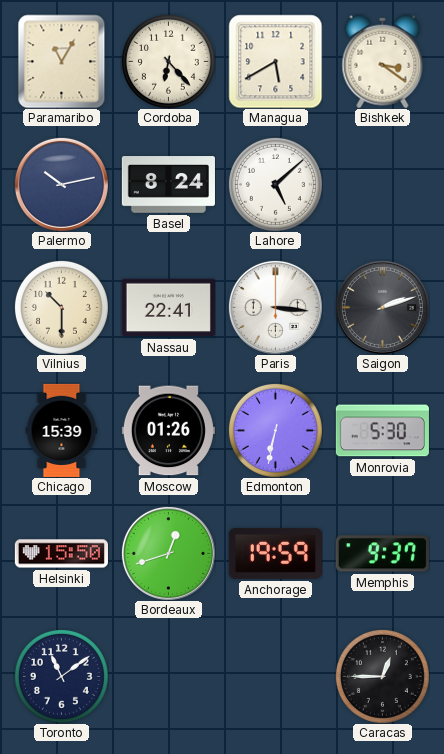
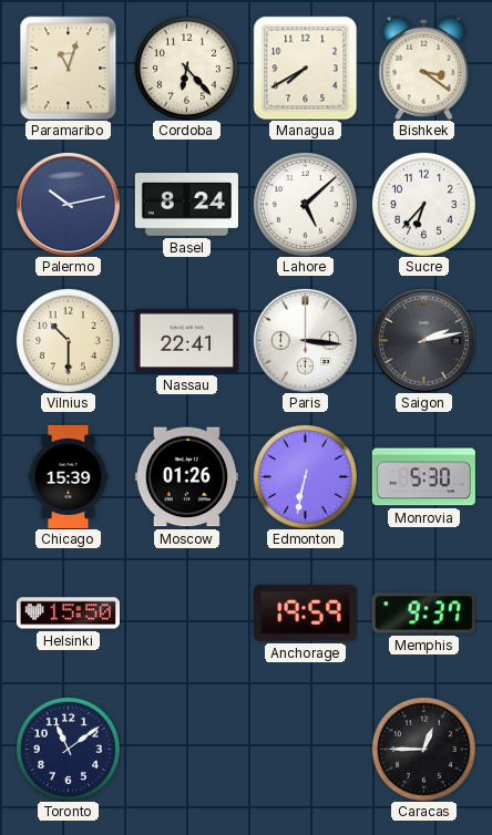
Paramaribo: 11:05 -> 11:03 (69, 68)
Managua: 5:40 -> 7:40 (305, 68)
Sucre: none -> 6:37 (423, 204)
Saigon: 2:12 -> 2:13 (423, 340)
Bordeaux: 12:42 -> none (168, 553)
